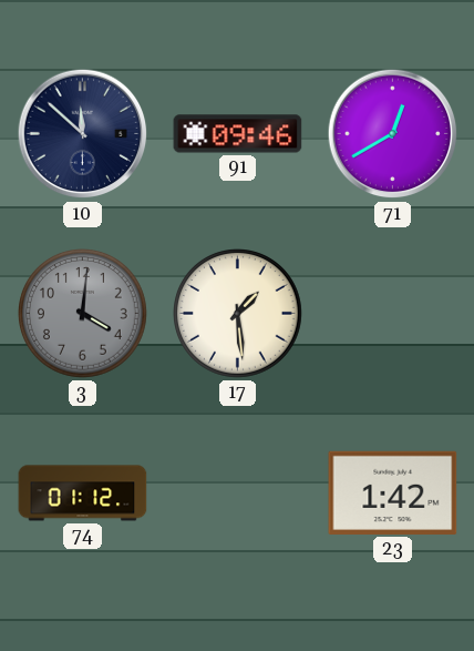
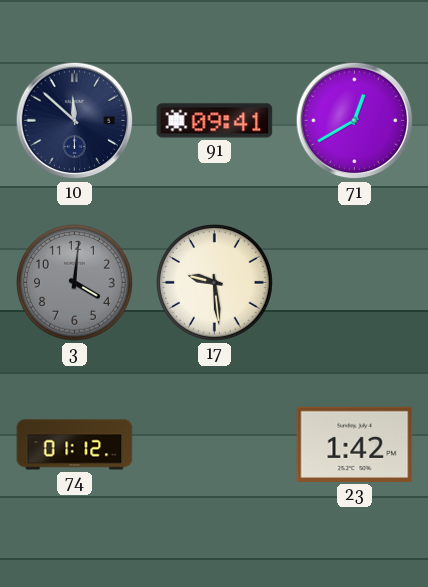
91: 09:46 -> 09:41 (215, 121)
17: 1:29 -> 9:29 (215, 283)
